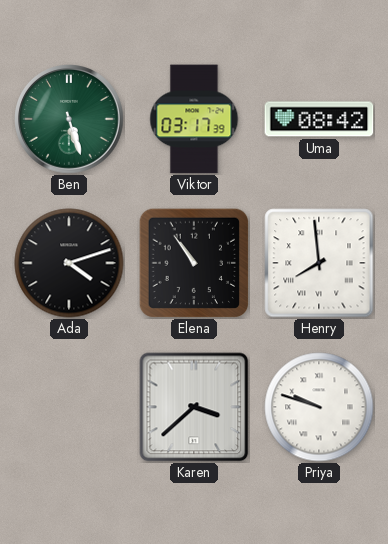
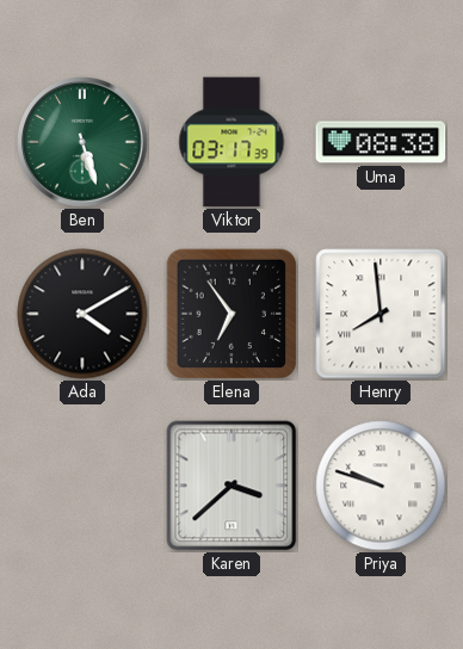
Uma: 08:42 -> 08:38 (381, 142)
Ada: 4:12 -> 4:10 (82, 314)
Elena: 10:54 -> 6:54 (231, 314)
